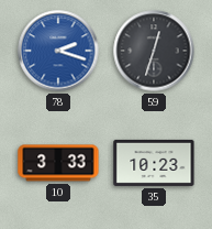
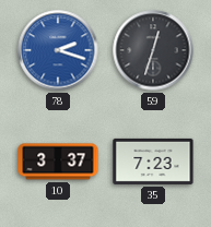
10: 3:33 -> 3:37 (58, 162)
35: 10:23 -> 7:23 (153, 162)
